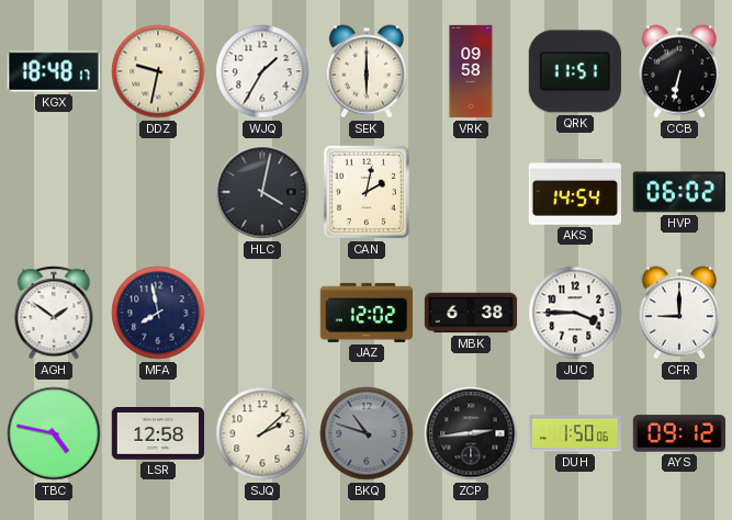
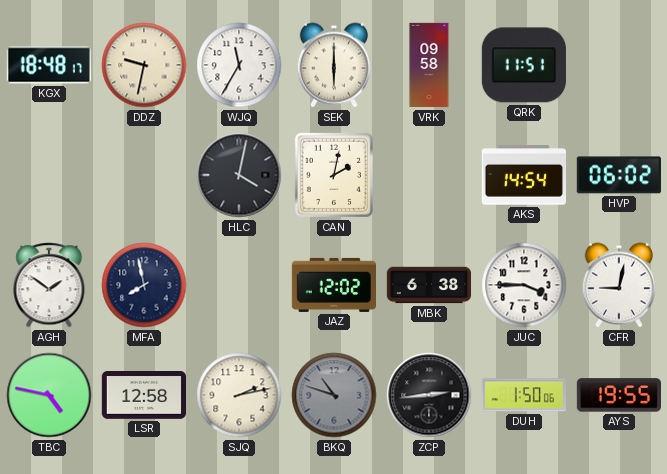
WJQ: 1:35 -> 11:35 (239, 65)
CCB: 6:32 -> none (679, 71)
CFR: 9:00 -> 9:02 (619, 285)
SJQ: 2:08 -> 2:13 (239, 395)
AYS: 09:12 -> 19:55 (618, 395)
